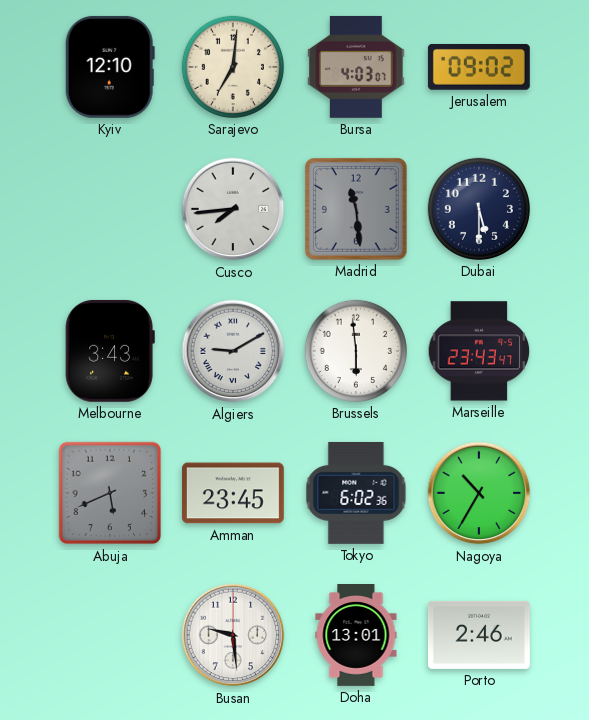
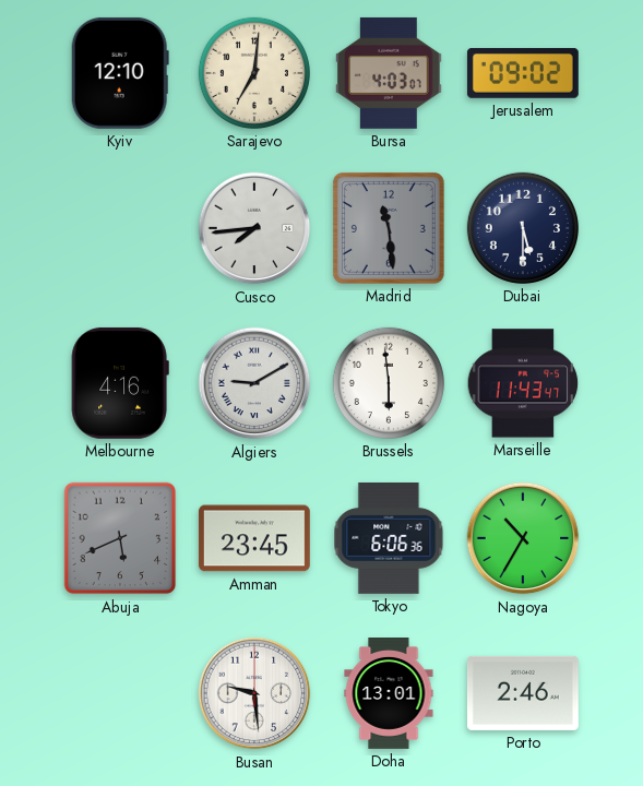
Melbourne: 3:43 -> 4:16 (120, 383)
Marseille: 23:43 -> 11:43 (523, 383)
Tokyo: 6:02 -> 6:06 (389, 538)
